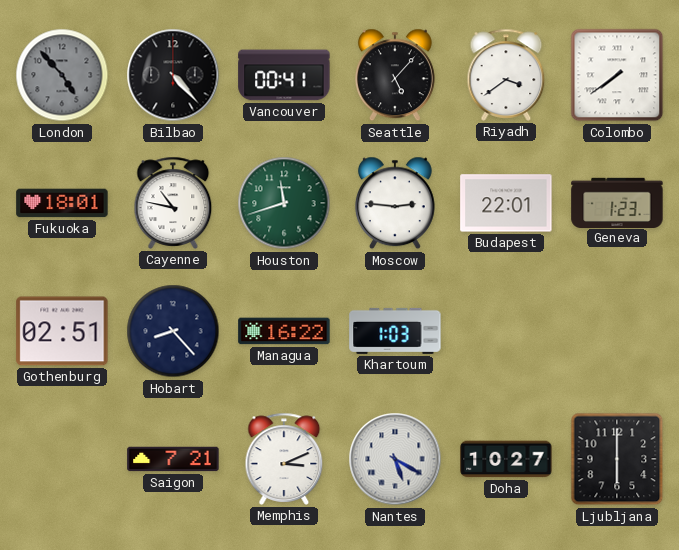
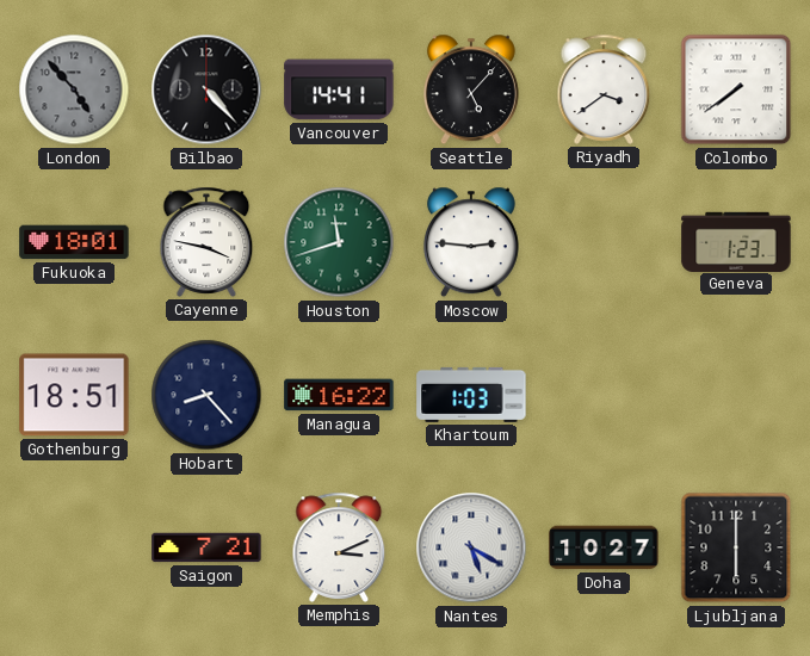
Vancouver: 00:41 -> 14:41 (339, 89)
Cayenne: 10:47 -> 3:47 (206, 242)
Budapest: 22:01 -> none (506, 203)
Gothenburg: 02:51 -> 18:51 (74, 395)
